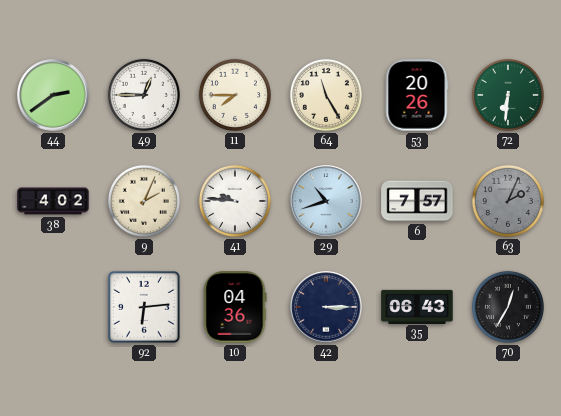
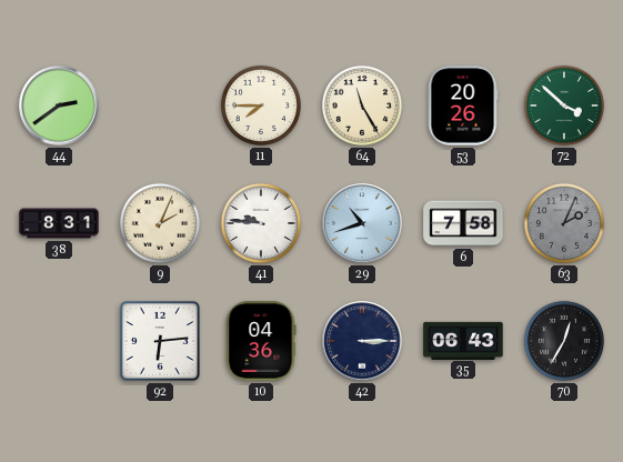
49: 12:45 -> none (144, 95)
72: 6:31 -> 3:52 (564, 106)
38: 4:02 -> 8:31 (59, 223)
6: 7:57 -> 7:58 (463, 223)
